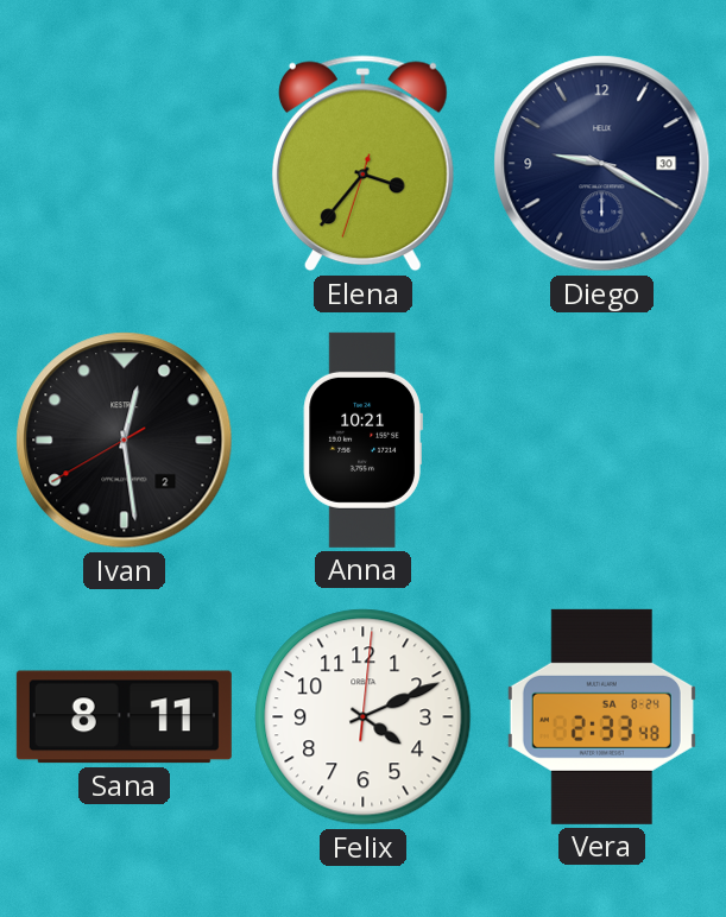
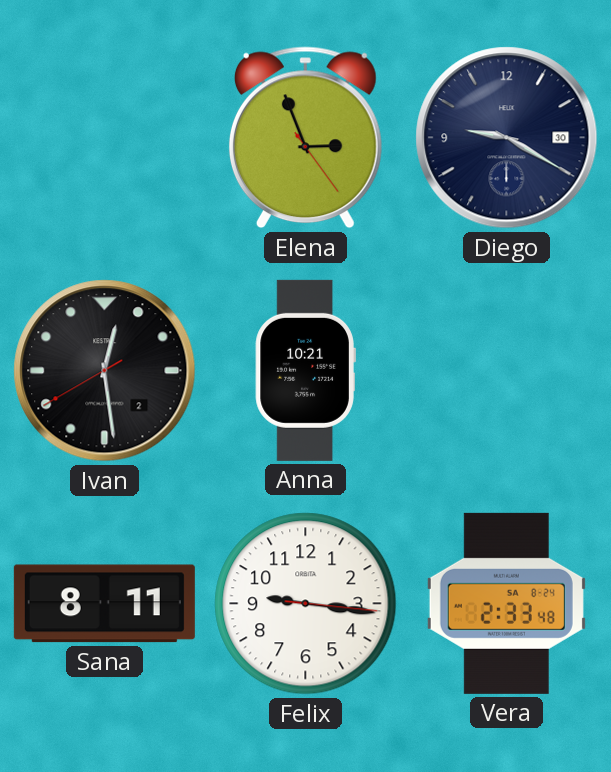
Elena: 3:36 -> 2:56 (305, 138)
Felix: 4:11 -> 9:16 (306, 604)
